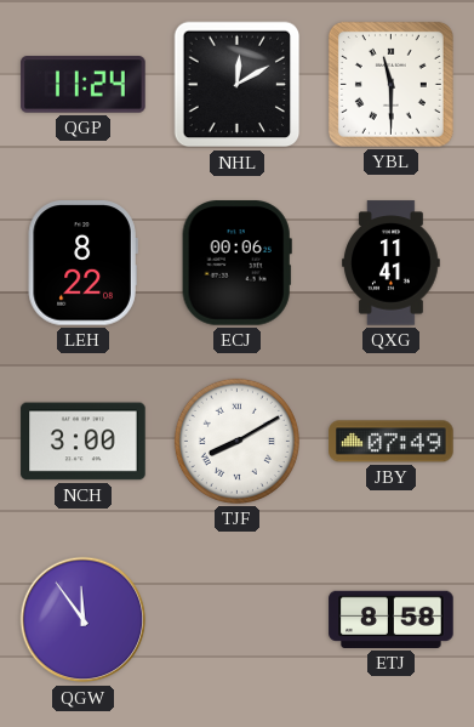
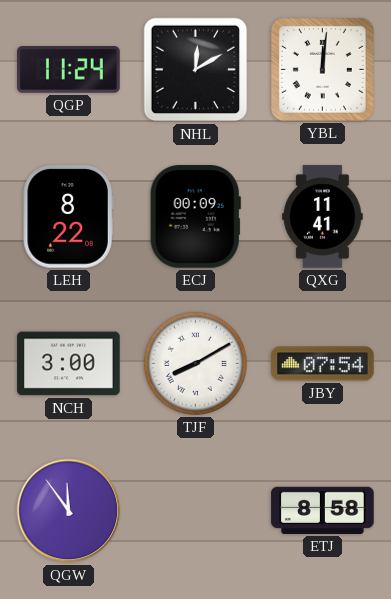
YBL: 11:30 -> 12:01 (322, 69)
ECJ: 00:06 -> 00:09 (195, 217)
JBY: 07:49 -> 07:54 (323, 364)
